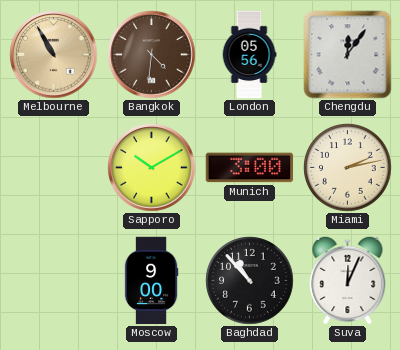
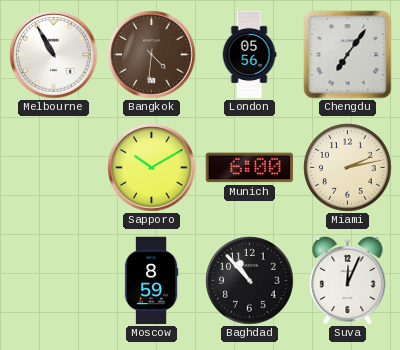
Melbourne dial: champagne -> white (54, 55)
Chengdu: 12:06 -> 7:06 (348, 55)
Munich: 3:00 -> 6:00 (250, 168)
Moscow: 9:00 -> 8:59 (151, 281)
